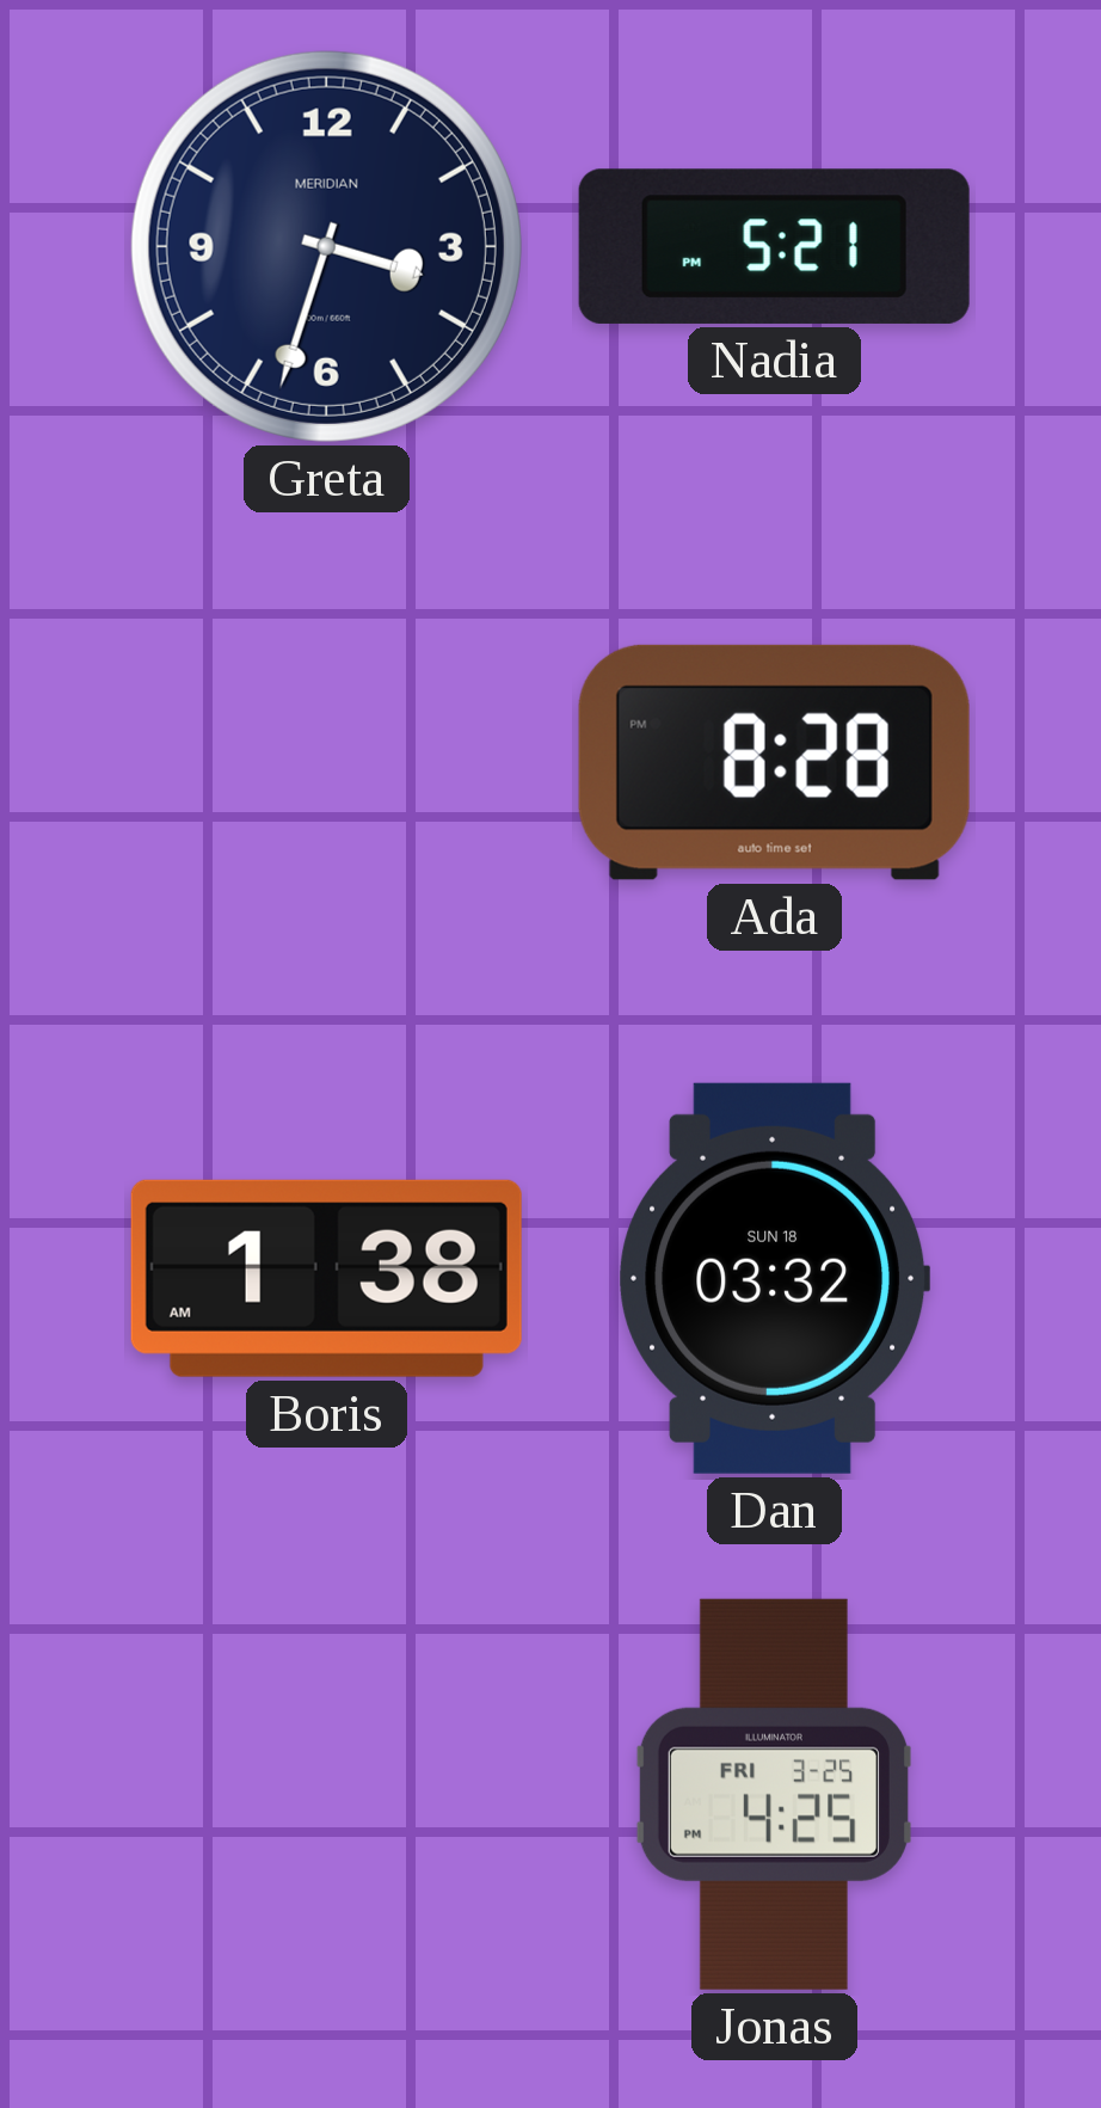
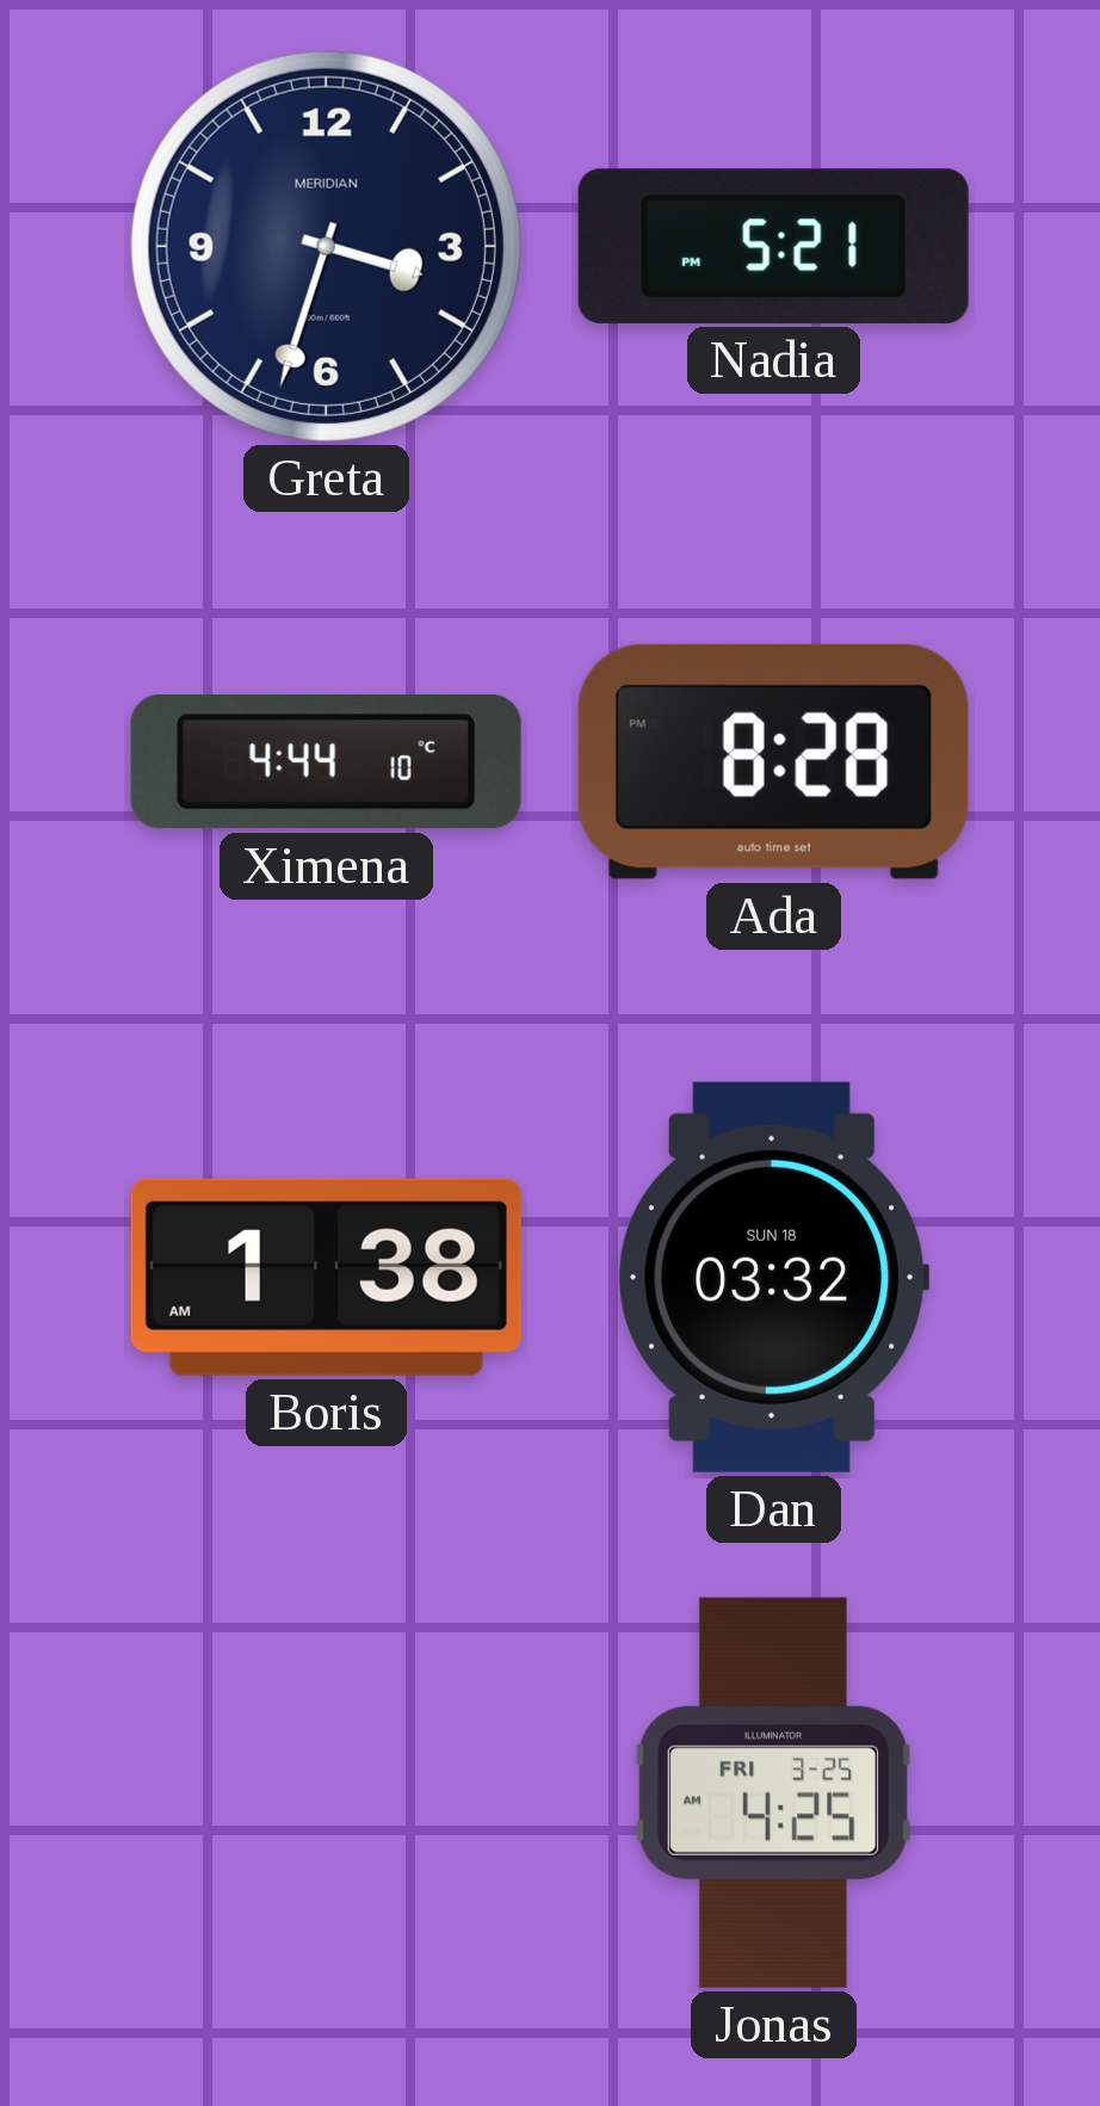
Ximena: none -> 4:44 (326, 762)
Jonas: 4:25 PM -> 4:25 AM (774, 1792)
